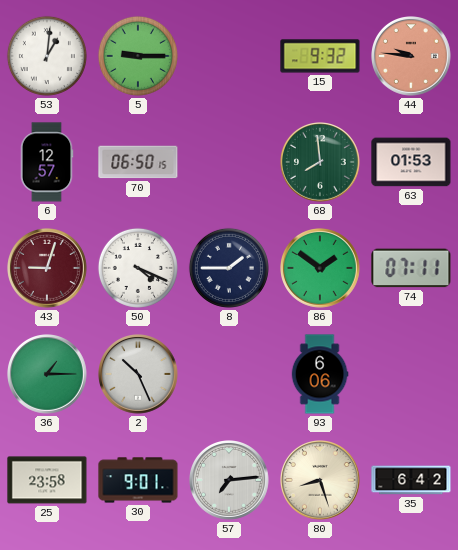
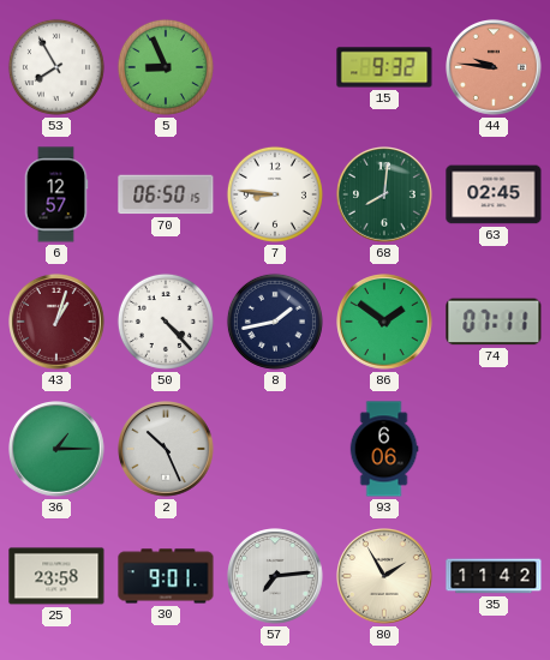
53: 1:01 -> 7:55 (56, 67)
5: 9:15 -> 8:56 (166, 67)
7: none -> 8:46 (275, 194)
68: 7:59 -> 8:01 (385, 196)
63: 01:53 -> 02:45 (494, 194)
43: 9:03 -> 1:03 (58, 323)
50: 4:19 -> 4:23 (166, 322)
8: 1:45 -> 1:43 (275, 322)
80: 8:27 -> 1:55 (385, 577)
35: 6:42 -> 11:42 (494, 576)
